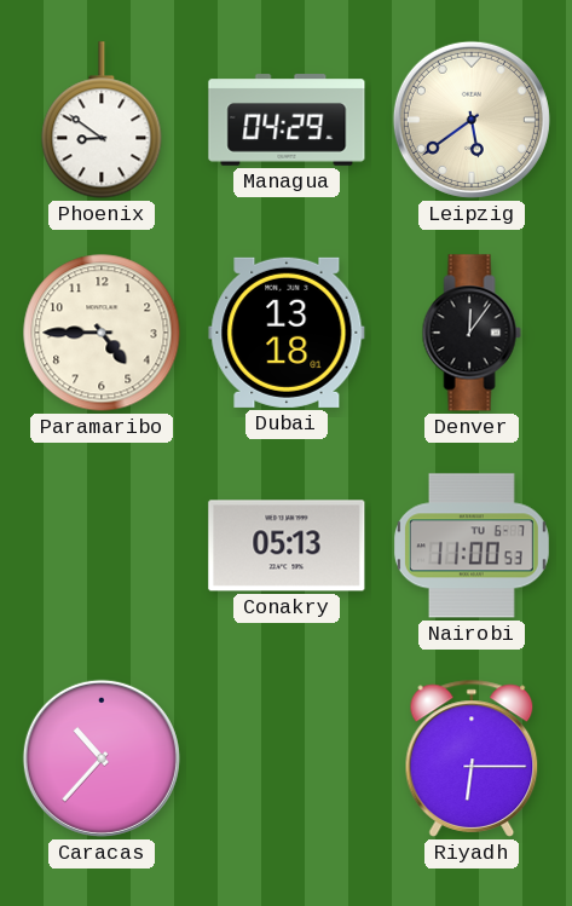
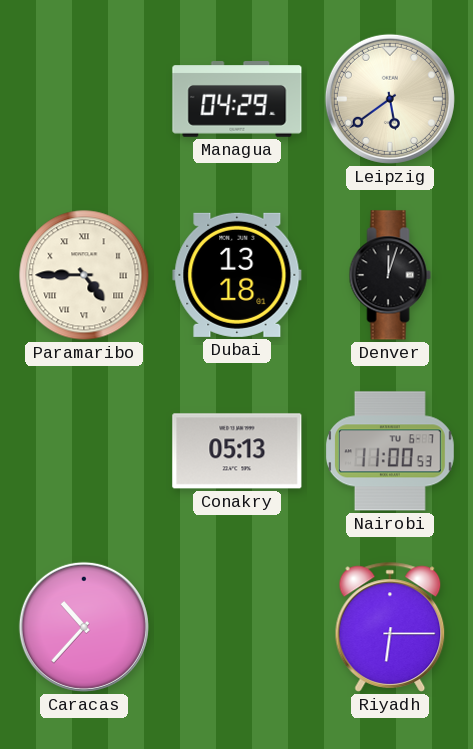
Phoenix: 8:51 -> none (102, 120)
Paramaribo numerals: Arabic -> Roman (84, 275)
Denver: 12:06 -> 12:03 (390, 275)
